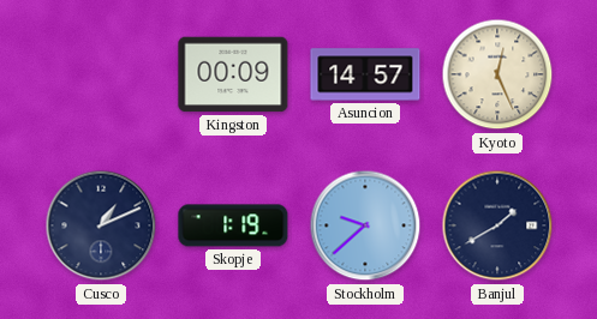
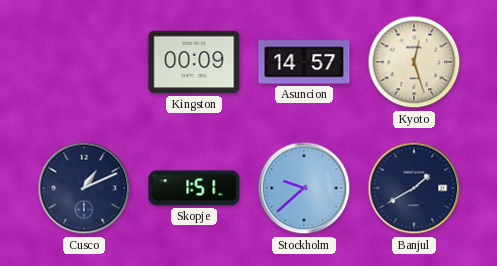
Kyoto: 12:26 -> 12:27 (414, 62)
Skopje: 1:19 -> 1:51 (194, 188)
